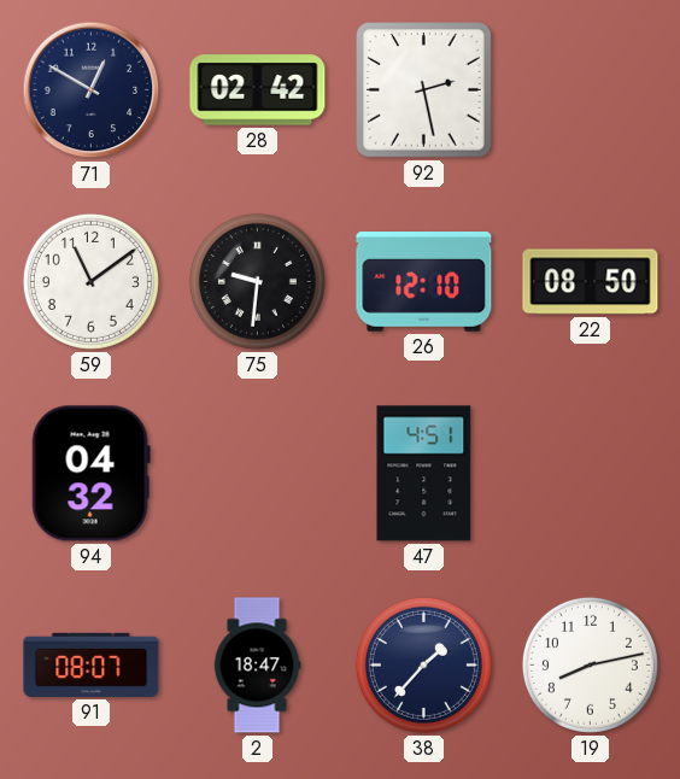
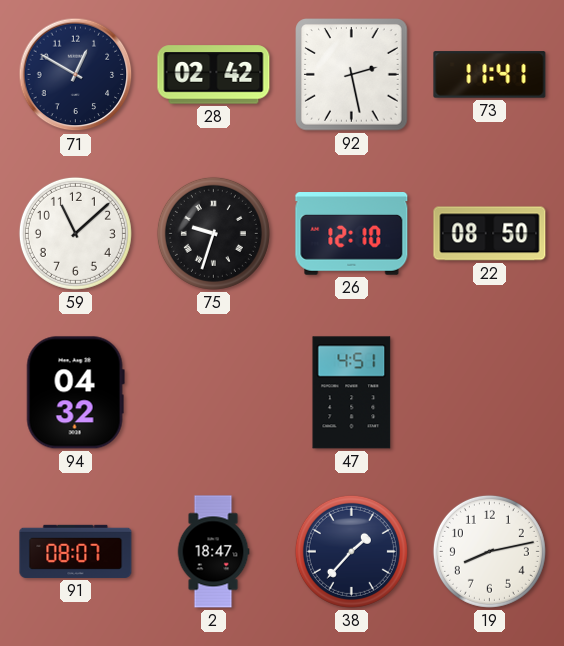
73: none -> 11:41 (490, 75)
59: 11:09 -> 11:08 (75, 233)
75: 9:31 -> 9:33 (213, 233)
